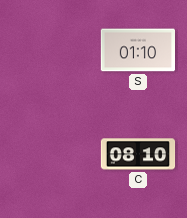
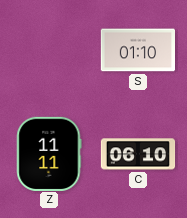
Z: none -> 11:11 (49, 153)
C: 08:10 -> 06:10 (138, 154)
